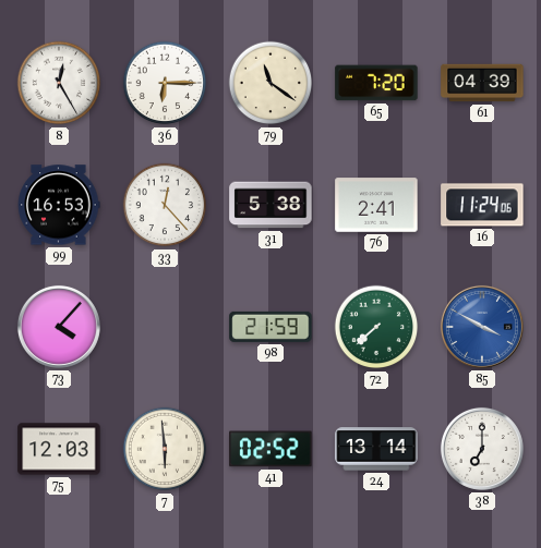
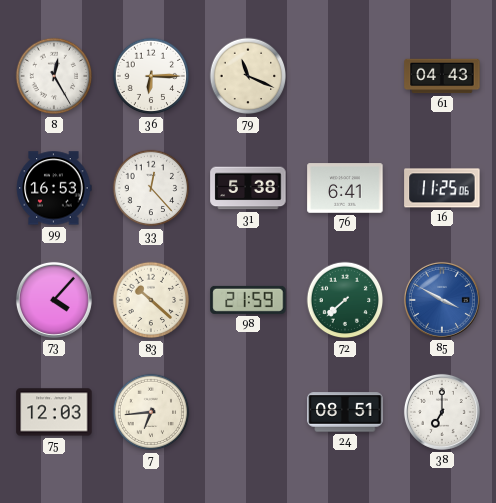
79: 11:21 -> 11:19 (248, 76)
65: 7:20 -> none (376, 83)
61: 04:39 -> 04:43 (442, 76)
76: 2:41 -> 6:41 (345, 188)
16: 11:24 -> 11:25 (442, 188)
83: none -> 10:22 (151, 300)
7: 5:59 -> 6:44 (151, 412)
41: 02:52 -> none (270, 449)
24: 13:14 -> 08:51 (345, 412)
